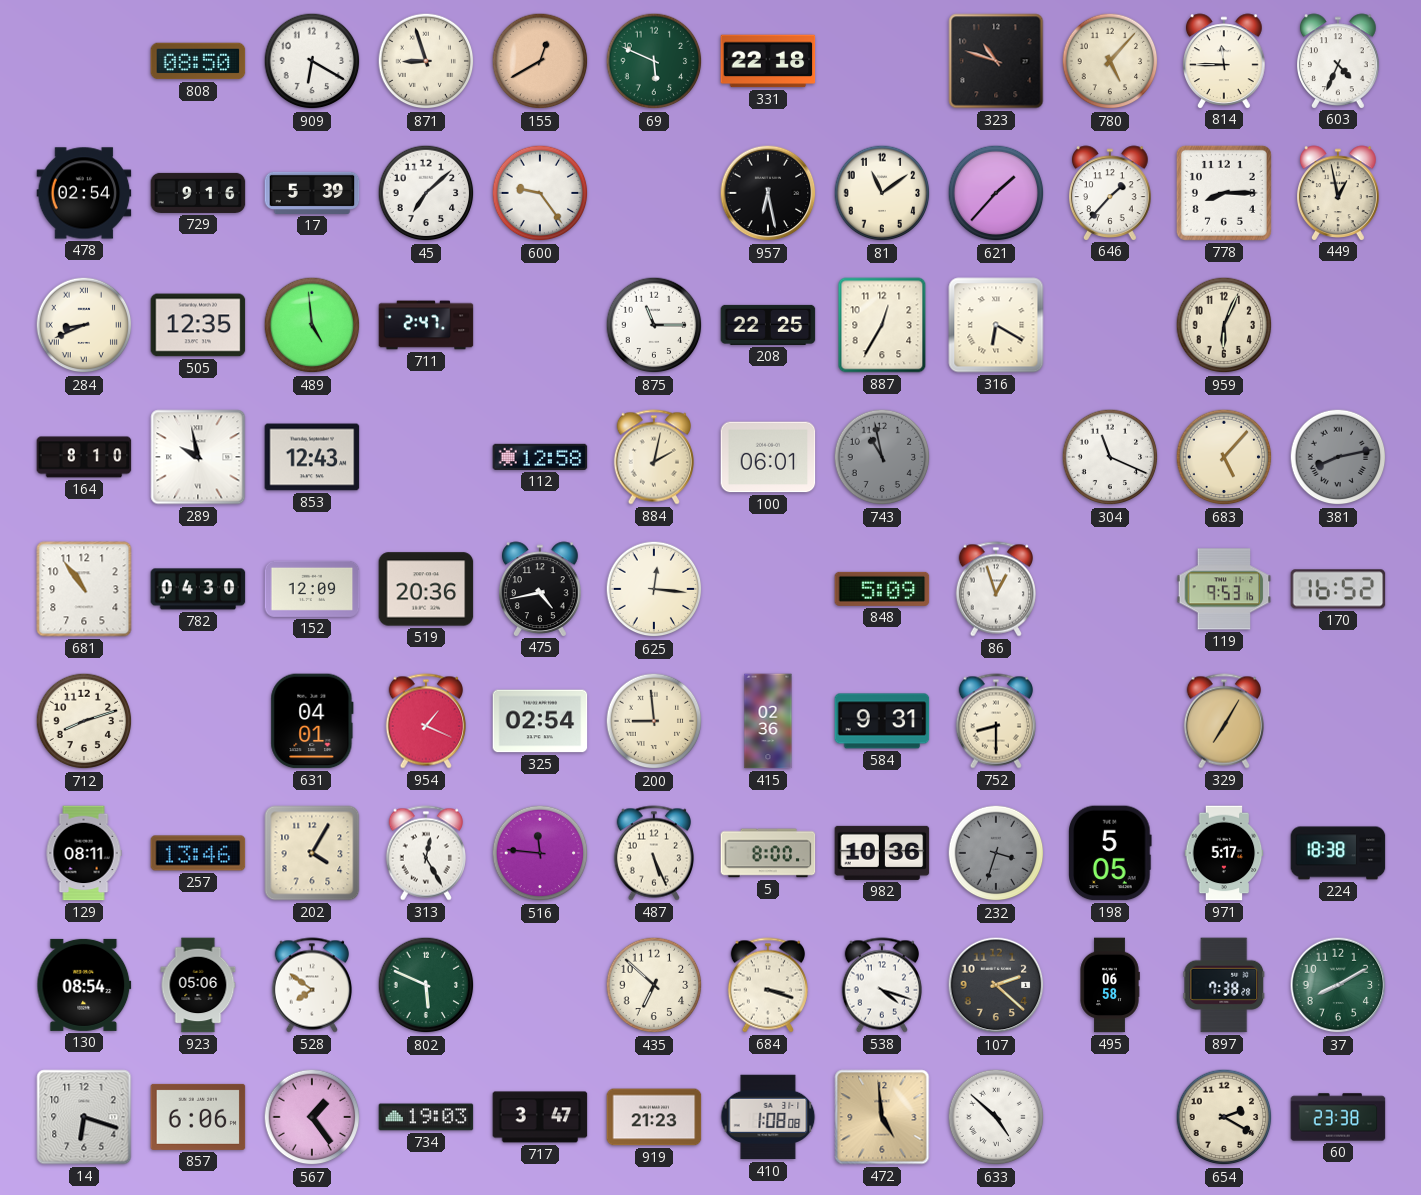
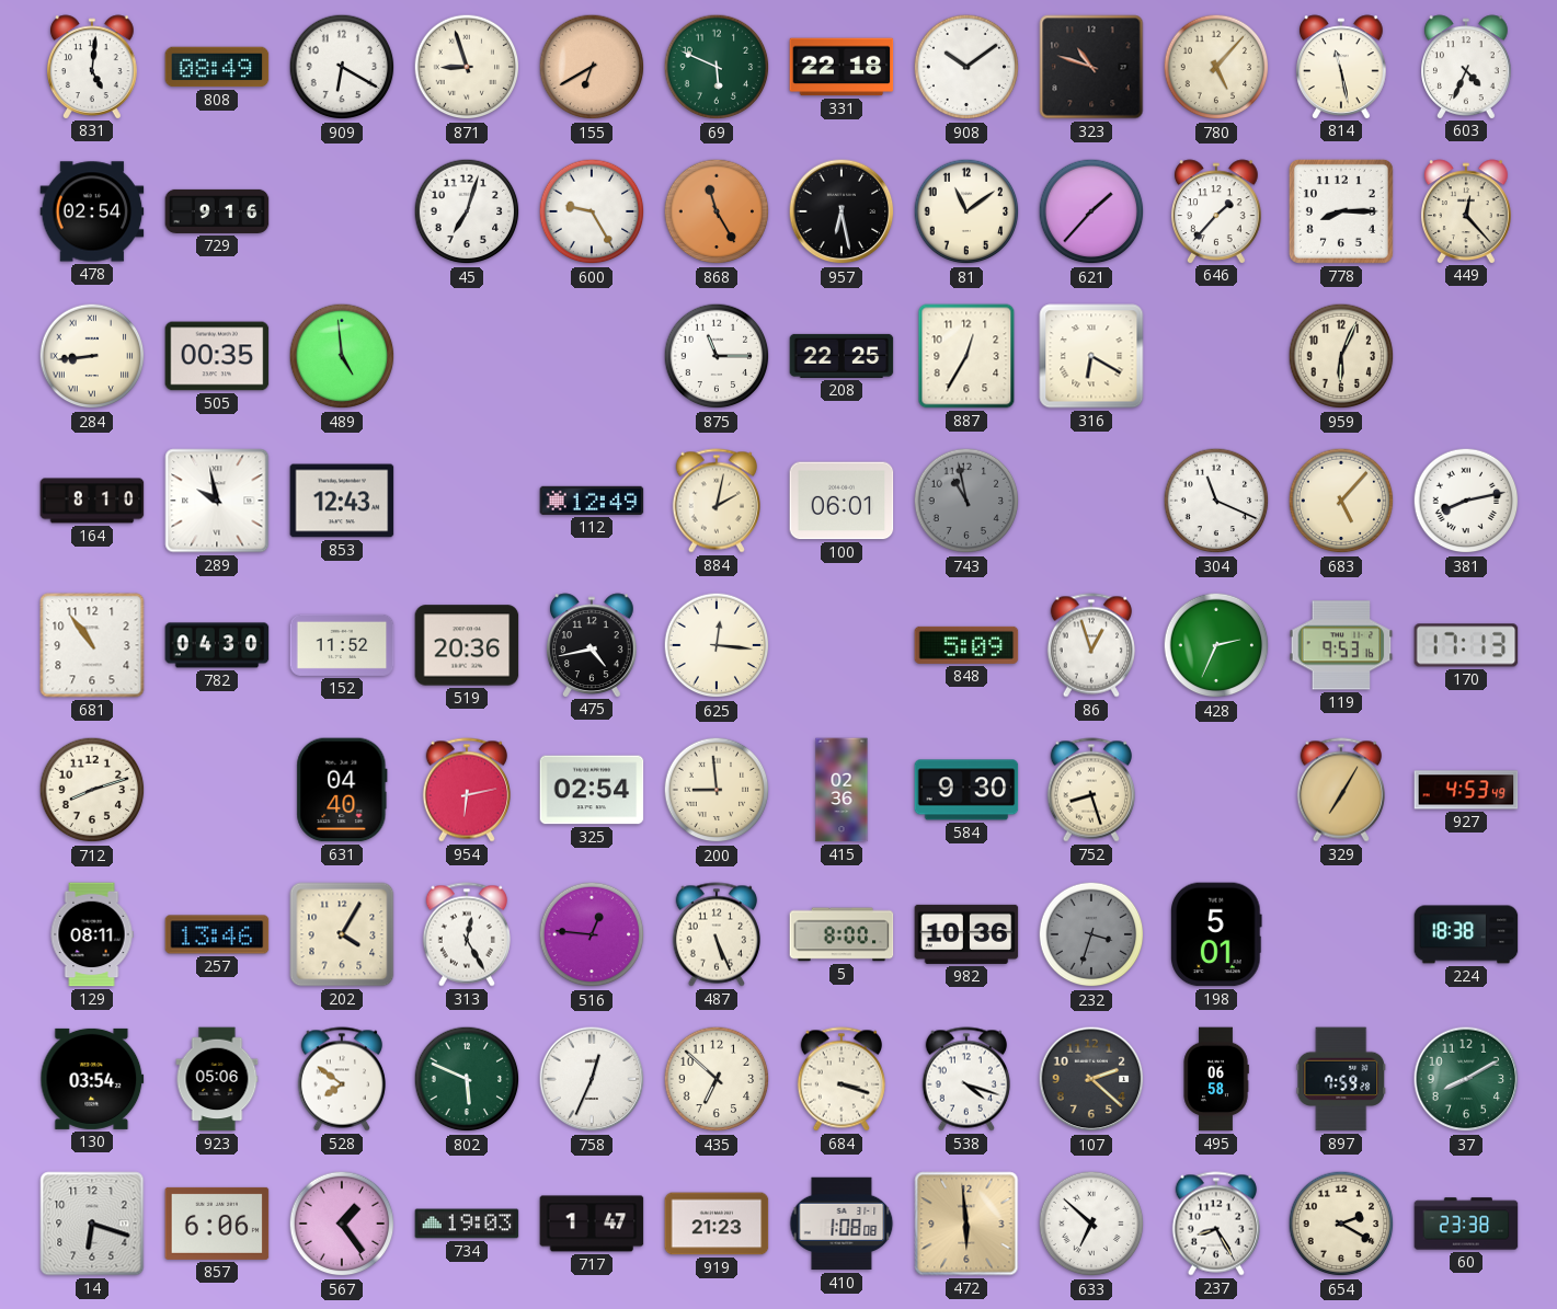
831: none -> 5:01 (93, 67)
808: 08:50 -> 08:49 (217, 67)
155: 12:40 -> 6:40 (592, 67)
908: none -> 10:09 (966, 67)
814: 11:45 -> 11:28 (1342, 67)
17: 5:39 -> none (312, 193)
45: 7:08 -> 7:03 (467, 211)
600: 9:24 -> 9:25 (592, 211)
868: none -> 11:25 (717, 211)
449: 12:58 -> 12:23 (1467, 211)
284: 8:41 -> 8:44 (92, 356)
505: 12:35 -> 00:35 (217, 356)
711: 2:47 -> none (426, 325)
112: 12:58 -> 12:49 (592, 501)
381 dial: grey -> white (1466, 501)
152: 12:09 -> 11:52 (342, 645)
428: none -> 2:34 (1216, 645)
170: 16:52 -> 17:13 (1466, 645)
631: 04:01 -> 04:40 (342, 790)
954: 1:19 -> 6:13 (467, 790)
584: 9:31 -> 9:30 (966, 790)
752: 8:30 -> 8:27 (1091, 790)
927: none -> 4:53 (1466, 790)
516: 11:46 -> 12:46 (592, 934)
198: 5:05 -> 5:01 (1216, 934)
971: 5:17 -> none (1224, 853)
130: 08:54 -> 03:54 (92, 1079)
758: none -> 12:34 (592, 1079)
897: 7:38 -> 7:59 (1341, 1079)
717: 3:47 -> 1:47 (592, 1224)
472: 4:59 -> 5:59 (966, 1224)
633: 4:52 -> 6:52 (1091, 1224)
237: none -> 8:25 (1216, 1224)
